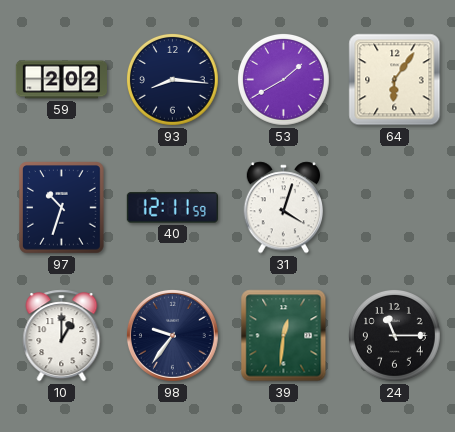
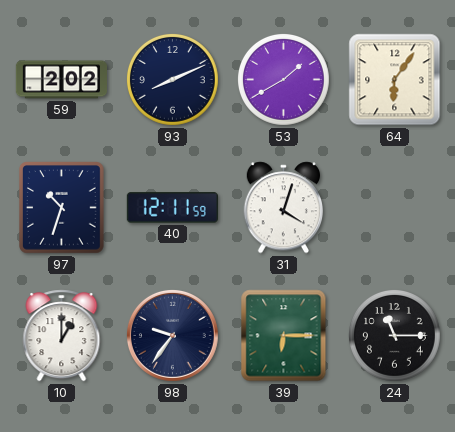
93: 8:16 -> 8:11 (173, 80)
39: 12:31 -> 6:15 (284, 336)
